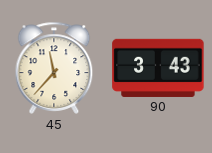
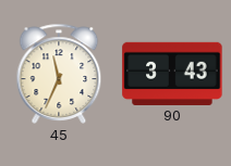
45: 11:37 -> 11:34 (59, 74)
